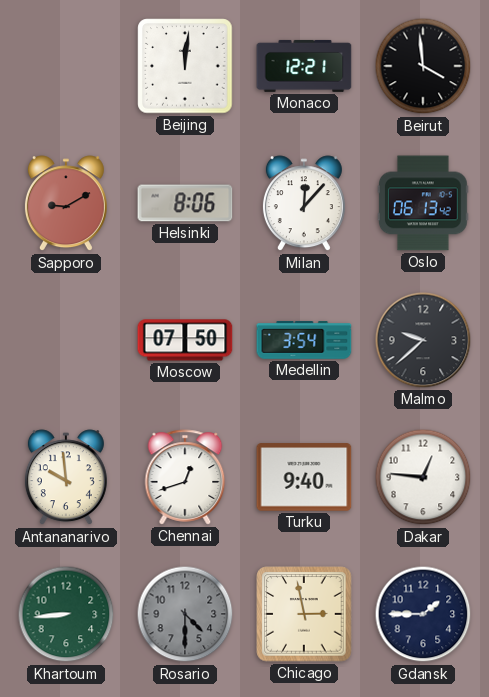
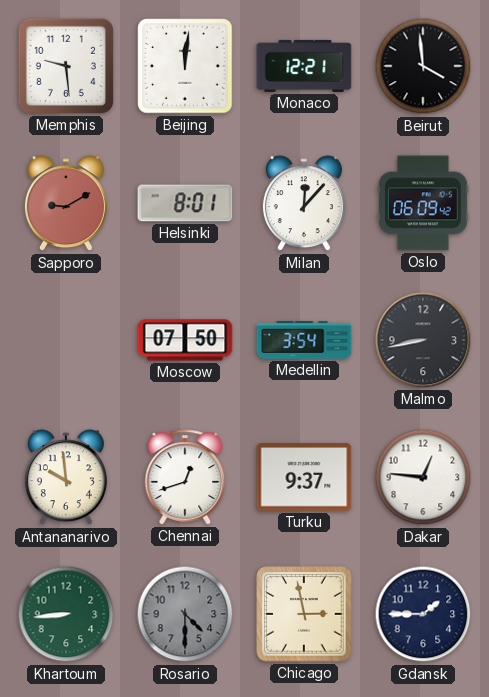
Memphis: none -> 9:29 (66, 66)
Helsinki: 8:06 -> 8:01 (185, 203)
Oslo: 06:13 -> 06:09 (424, 203)
Malmo: 9:38 -> 8:43 (423, 340)
Turku: 9:40 -> 9:37 (304, 477)
